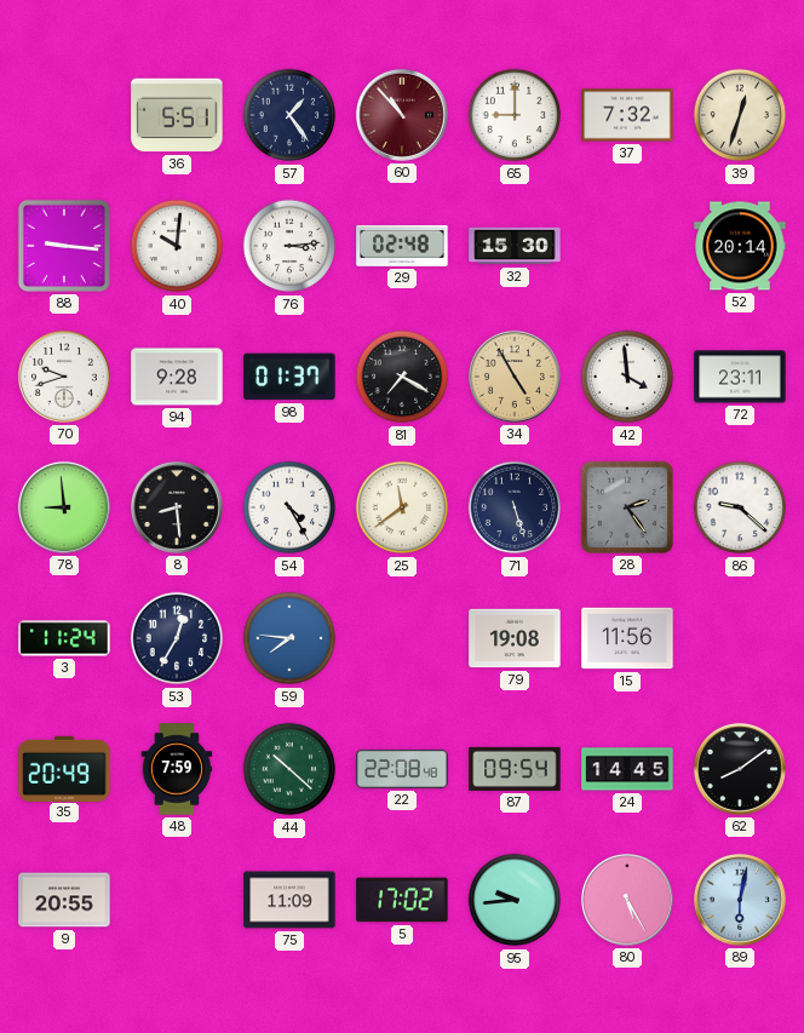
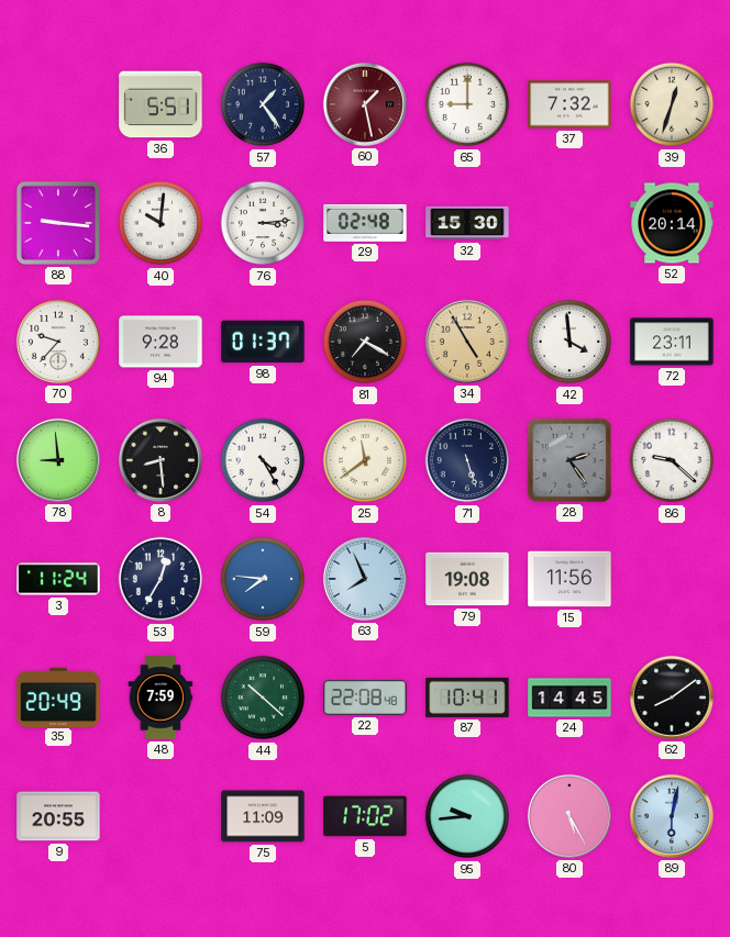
60: 10:53 -> 1:28 (365, 104)
70: 9:42 -> 9:37 (58, 342)
63: none -> 7:56 (365, 579)
87: 09:54 -> 10:41 (467, 698)
